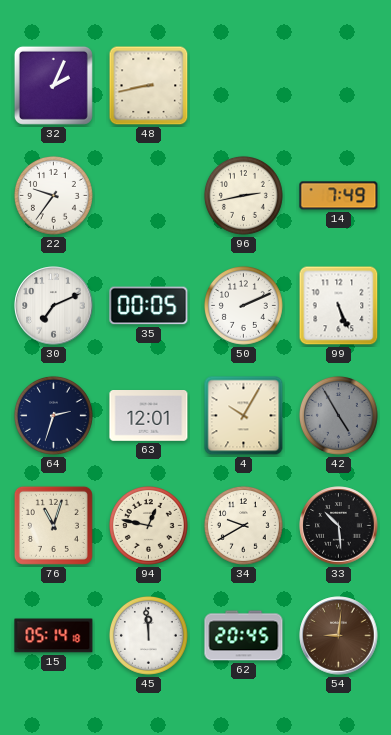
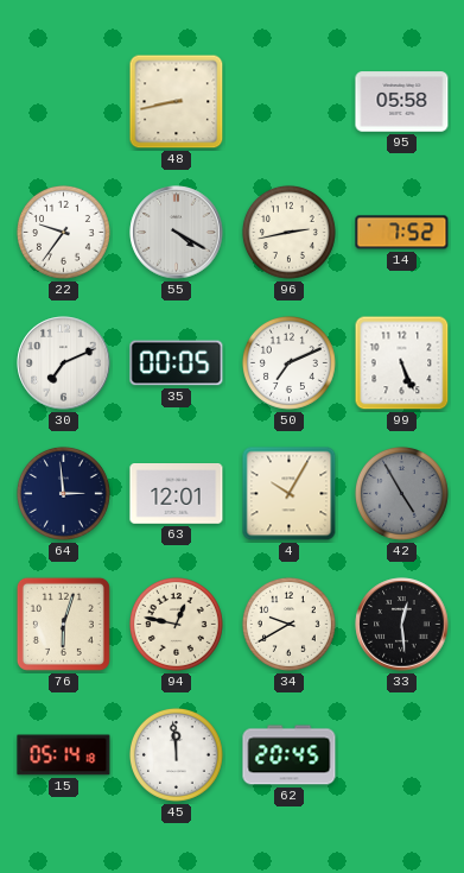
32: 2:04 -> none (53, 85)
95: none -> 05:58 (402, 102)
55: none -> 4:20 (177, 233)
14: 7:49 -> 7:52 (402, 233)
50: 2:11 -> 7:11 (288, 362)
64: 2:33 -> 2:59 (63, 493)
76: 11:03 -> 6:03 (63, 624)
33: 10:29 -> 12:29 (402, 625)
54: 9:01 -> none (339, 636)
